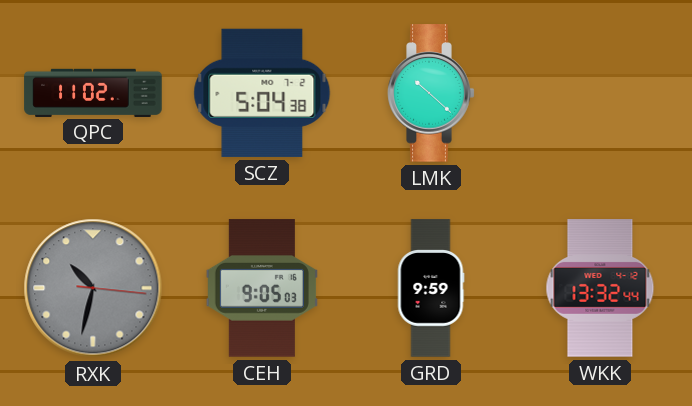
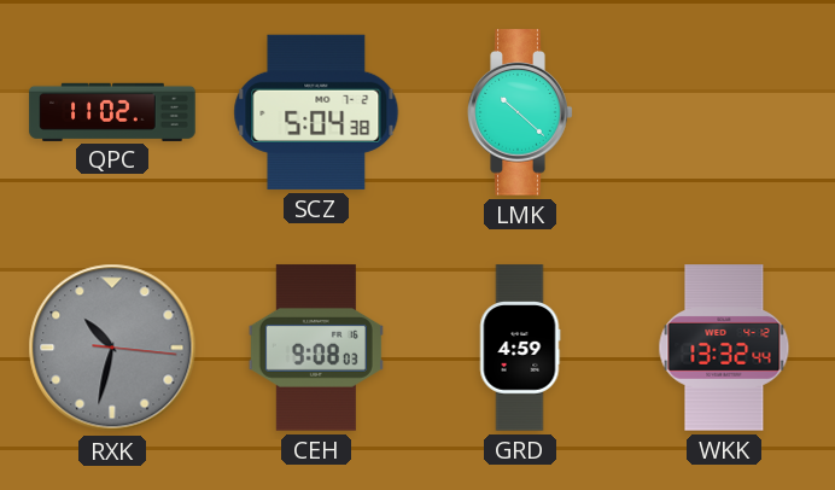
CEH: 9:05 -> 9:08 (316, 348)
GRD: 9:59 -> 4:59 (520, 348)
